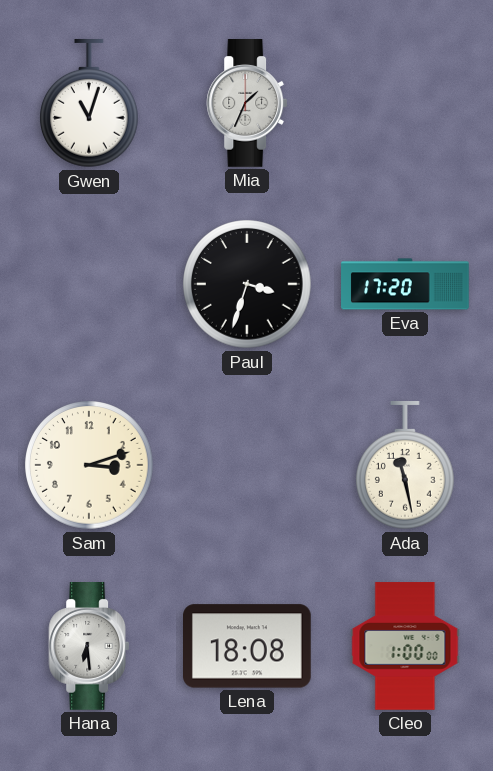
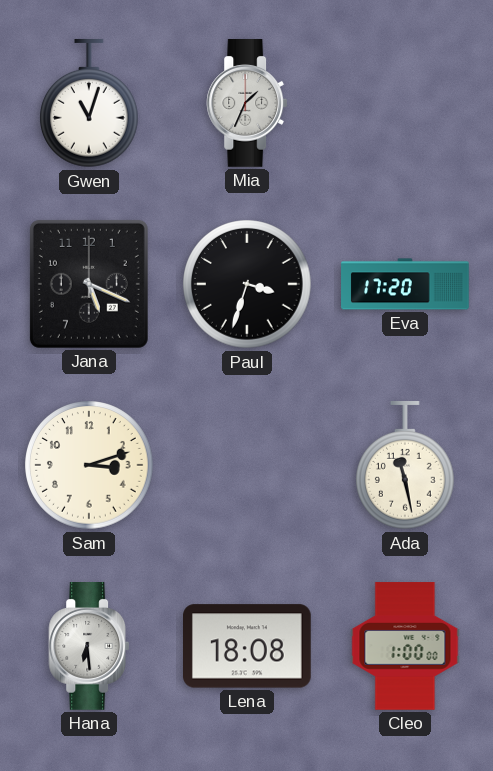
Jana: none -> 5:19 (89, 284)
